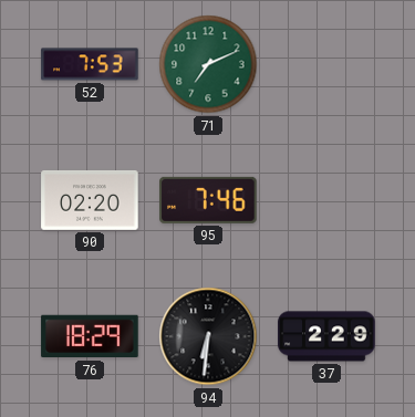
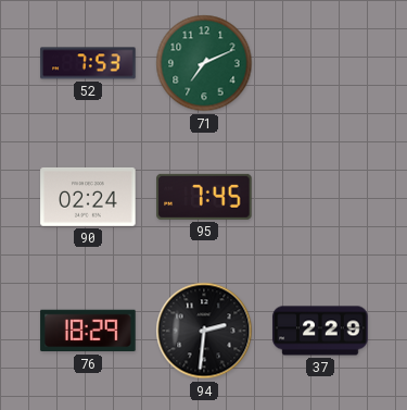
90: 02:20 -> 02:24 (88, 197)
95: 7:46 -> 7:45 (204, 197)
94: 6:31 -> 2:31 (204, 331)
